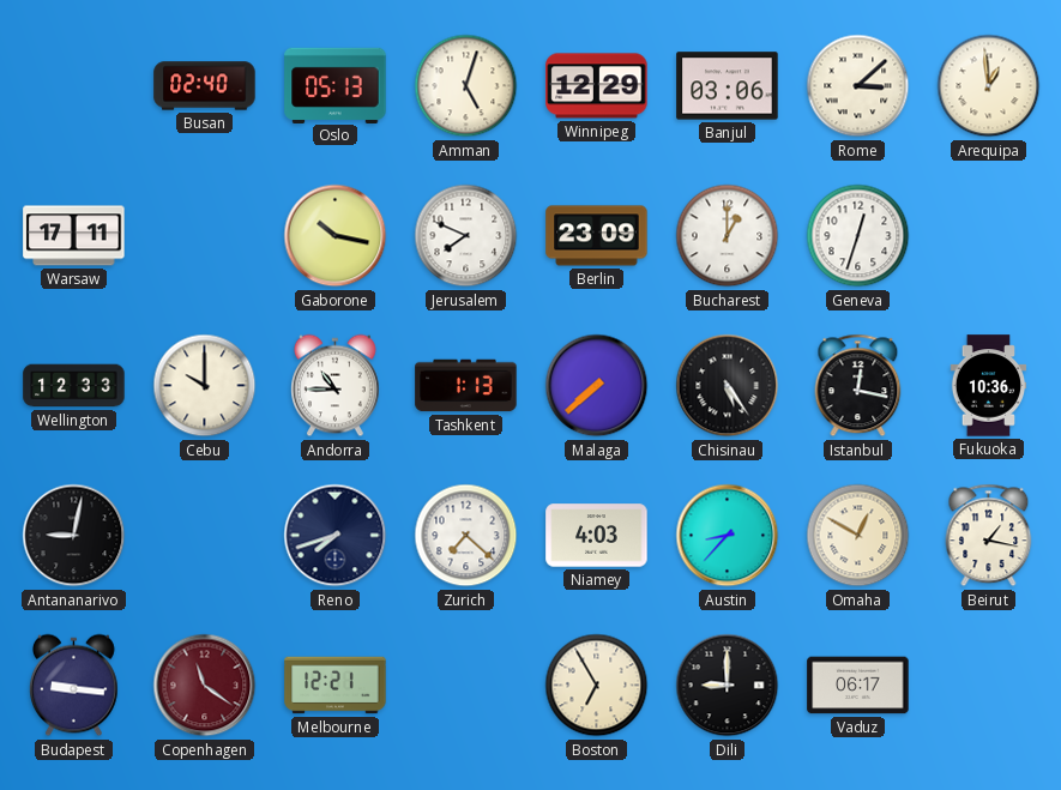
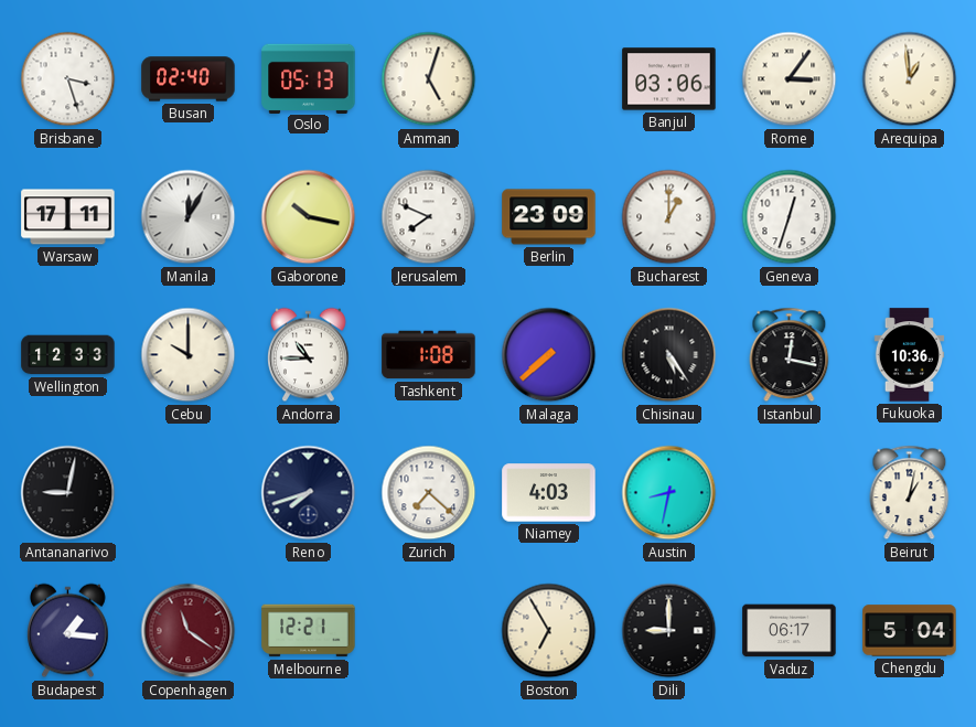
Brisbane: none -> 3:27 (68, 79)
Winnipeg: 12:29 -> none (597, 86)
Rome: 3:08 -> 3:06 (790, 79)
Manila: none -> 12:05 (189, 217)
Tashkent: 1:13 -> 1:08 (429, 355)
Austin: 8:37 -> 8:32 (669, 493)
Omaha: 12:50 -> none (858, 536)
Beirut: 1:17 -> 1:02 (910, 493)
Budapest: 9:16 -> 1:16 (68, 631)
Chengdu: none -> 5:04 (910, 631)
